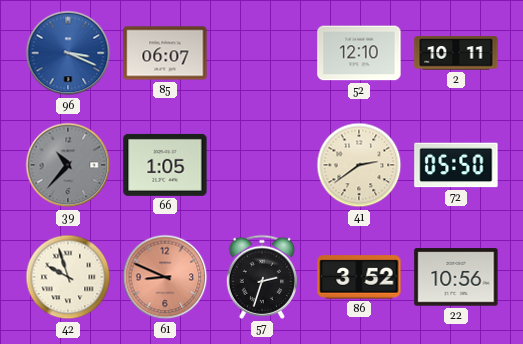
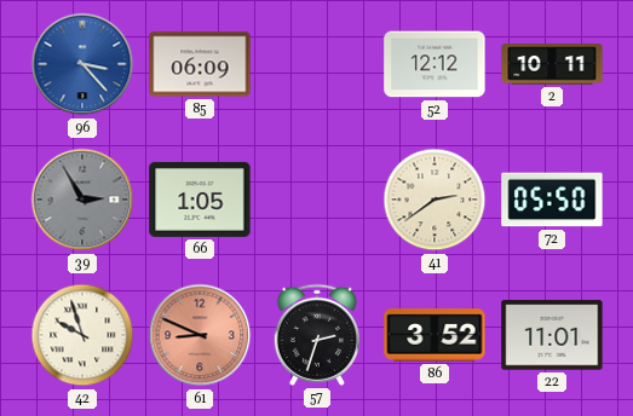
96: 3:19 -> 3:23 (82, 64)
85: 06:07 -> 06:09 (200, 64)
52: 12:10 -> 12:12 (435, 64)
39: 10:37 -> 2:55 (82, 200)
22: 10:56 -> 11:01 (552, 335)
